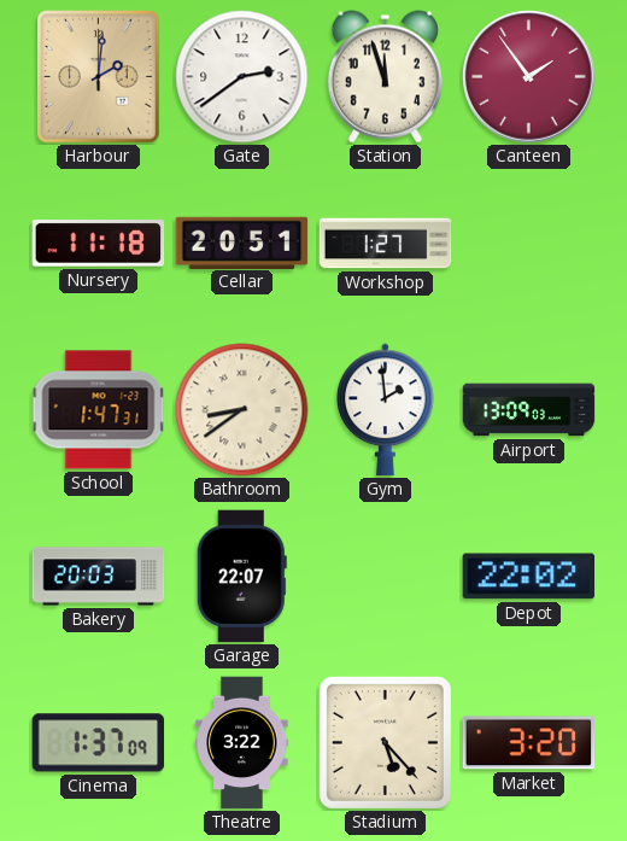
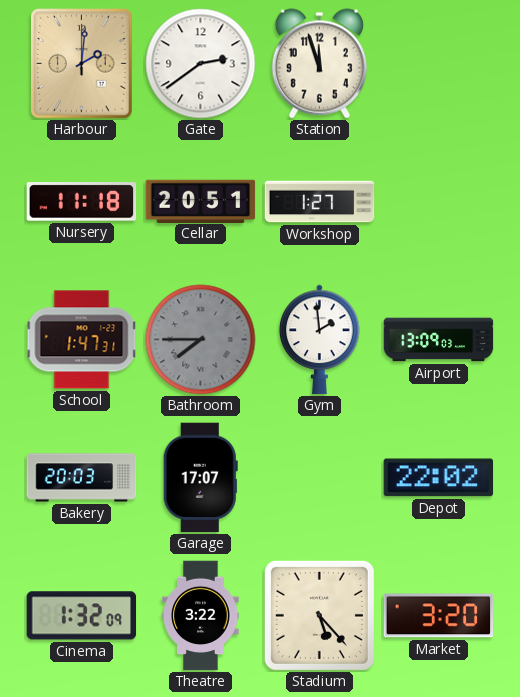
Canteen: 1:54 -> none (529, 77)
Bathroom: 8:39 -> 7:45 (201, 340)
Bathroom dial: cream -> grey (201, 340)
Garage: 22:07 -> 17:07 (200, 478)
Cinema: 1:37 -> 1:32 (82, 616)
